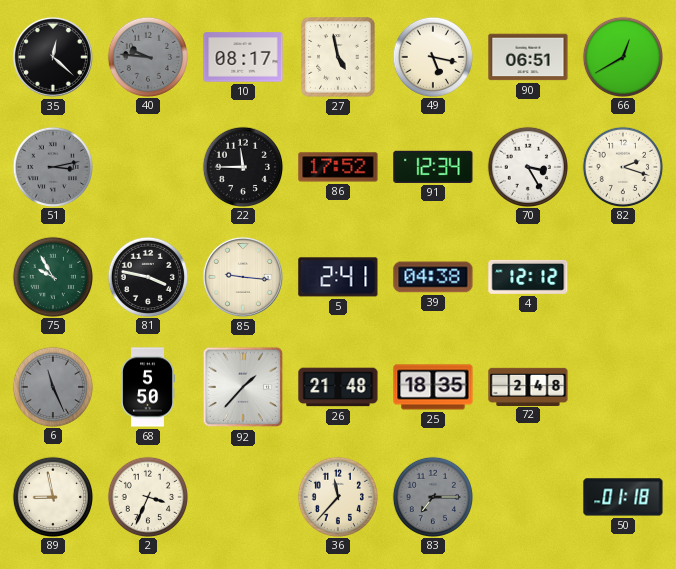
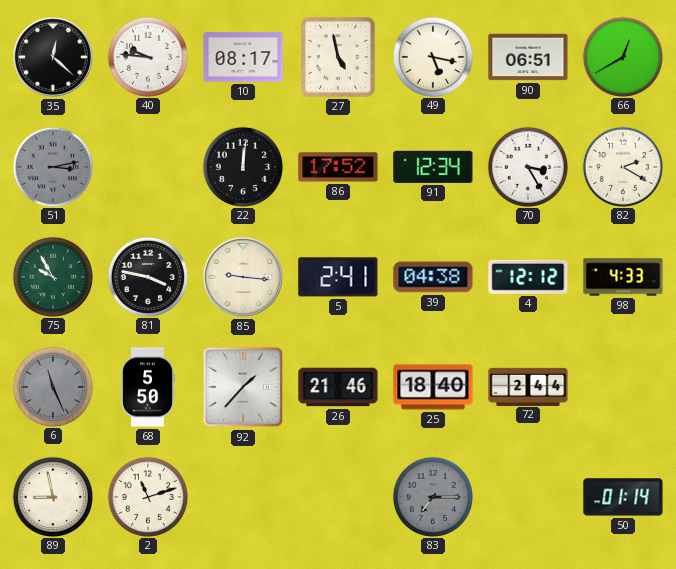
40 dial: grey -> white (147, 56)
22: 11:45 -> 12:01 (242, 166)
82: 2:18 -> 2:20 (622, 166)
98: none -> 4:33 (623, 277)
26: 21:48 -> 21:46 (338, 387)
25: 18:35 -> 18:40 (433, 387)
72: 2:48 -> 2:44 (528, 386)
2: 3:34 -> 11:12 (147, 496)
36: 11:37 -> none (337, 496)
50: 01:18 -> 01:14 (623, 497)
